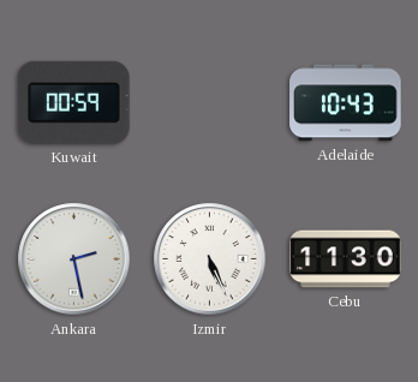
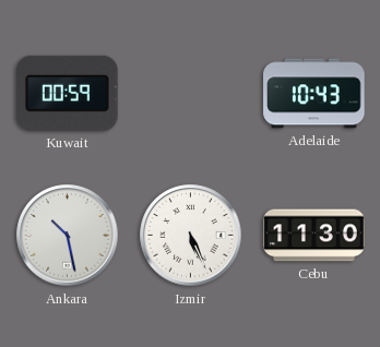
Ankara: 2:28 -> 10:28 (68, 236)
